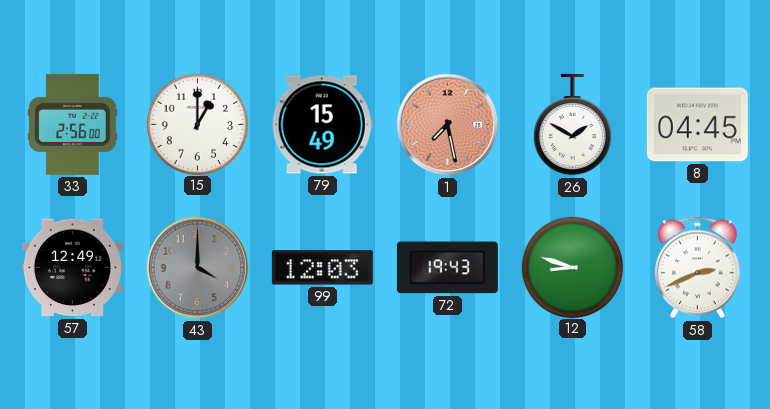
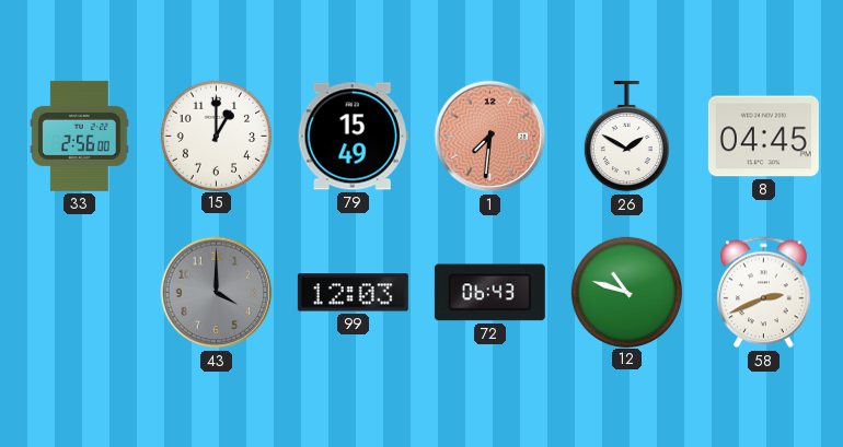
1: 7:28 -> 7:31 (490, 137)
57: 12:49 -> none (72, 268)
72: 19:43 -> 06:43 (489, 293)
12: 8:48 -> 10:48 (626, 292)
